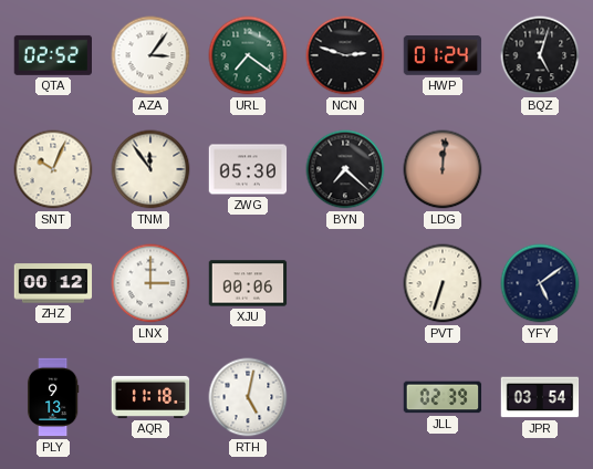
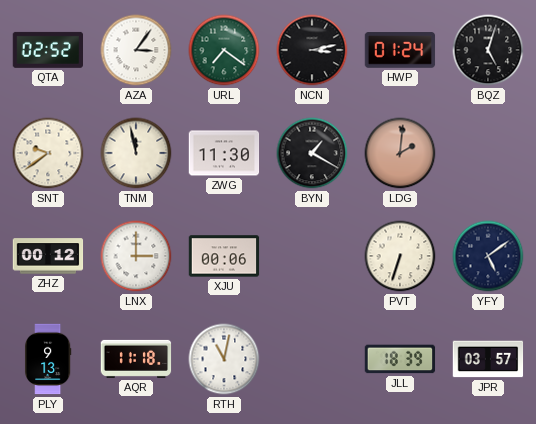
NCN: 2:48 -> 3:13 (312, 50)
SNT: 10:04 -> 9:39 (48, 153)
TNM: 11:54 -> 11:58 (136, 153)
ZWG: 05:30 -> 11:30 (224, 153)
BYN: 7:22 -> 1:20 (312, 153)
LDG: 12:01 -> 2:01 (400, 153)
RTH: 5:02 -> 11:02 (224, 359)
JLL: 02:39 -> 18:39 (400, 359)
JPR: 03:54 -> 03:57 (488, 359)
